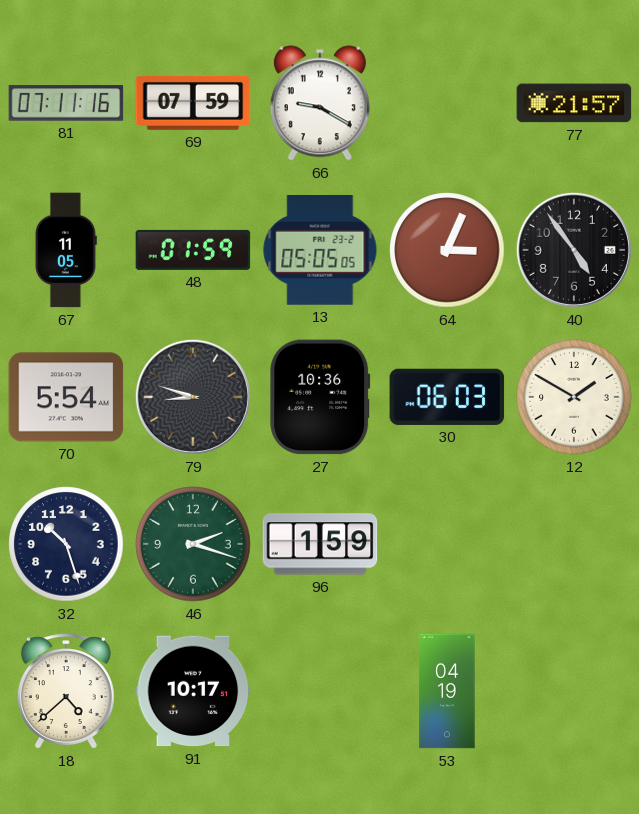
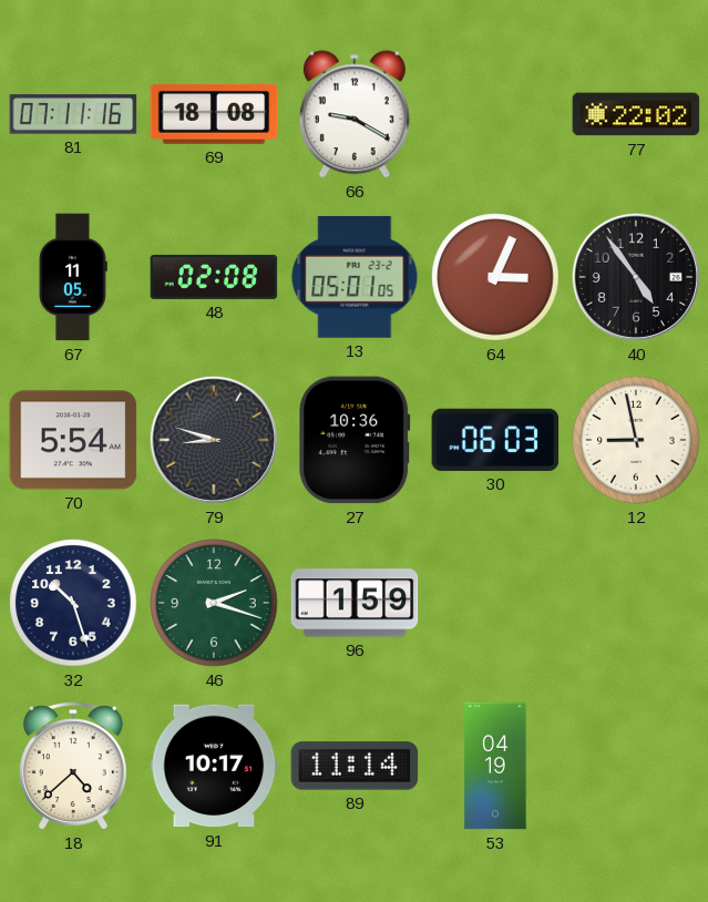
69: 07:59 -> 18:08 (214, 114)
77: 21:57 -> 22:02 (636, 114)
48: 01:59 -> 02:08 (214, 277)
13: 05:05 -> 05:01 (355, 278)
12: 1:50 -> 8:58 (636, 440)
89: none -> 11:14 (355, 766)
